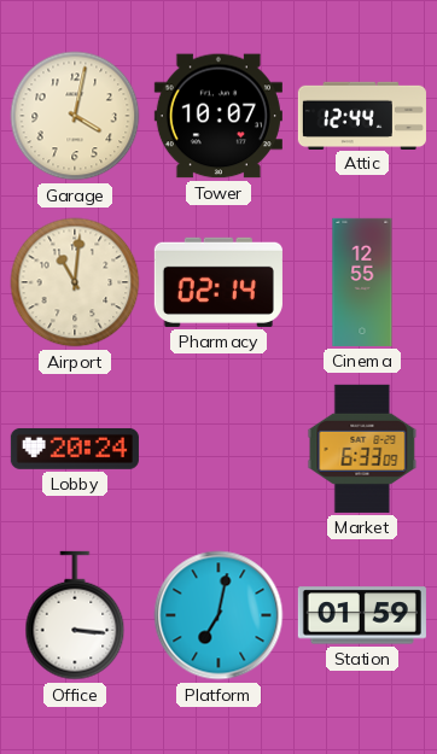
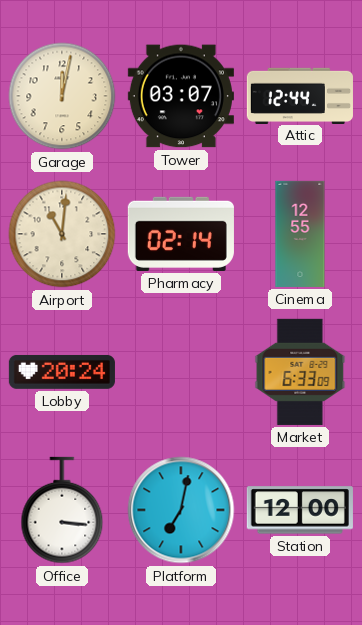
Garage: 4:02 -> 12:02 (62, 96)
Tower: 10:07 -> 03:07 (181, 96)
Station: 01:59 -> 12:00 (300, 510)
